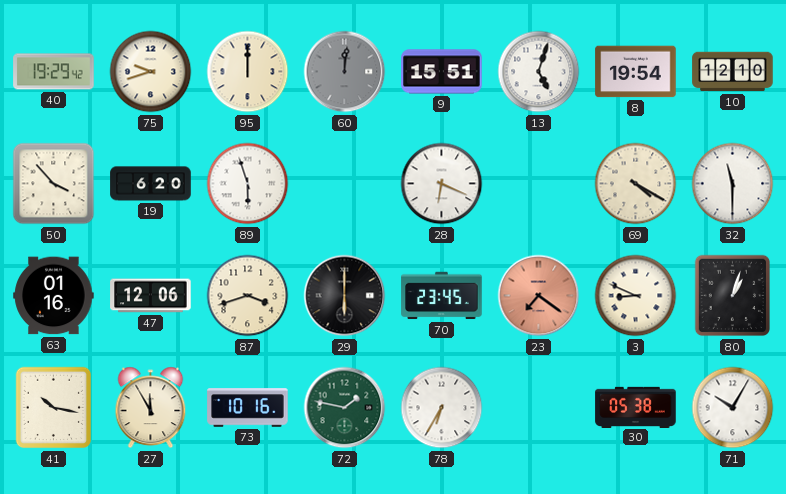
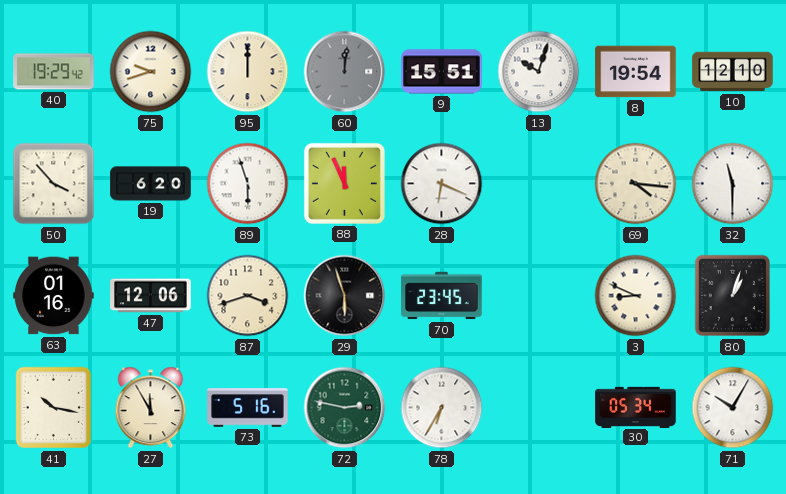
13: 5:03 -> 10:03 (539, 72)
88: none -> 11:56 (344, 183)
69: 4:20 -> 4:16 (636, 184)
29: 6:00 -> 5:57 (345, 296)
23: 7:21 -> none (539, 296)
73: 10:16 -> 5:16 (248, 408)
72: 1:47 -> 2:47 (345, 408)
30: 05:38 -> 05:34 (636, 407)
